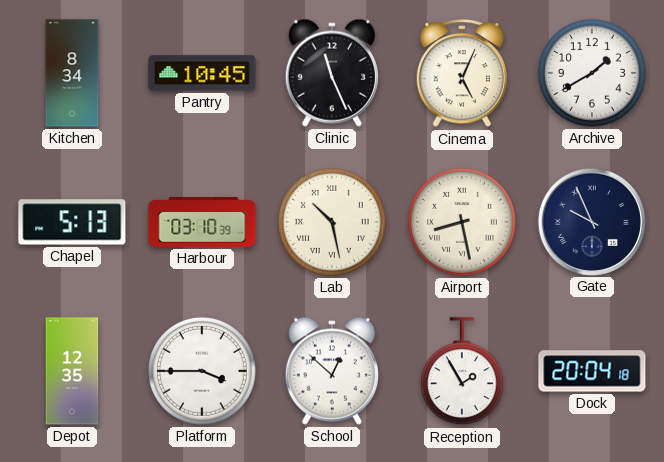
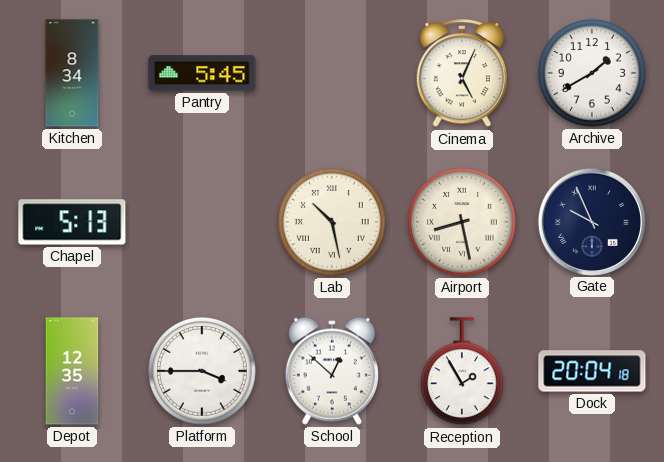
Pantry: 10:45 -> 5:45 (202, 73)
Clinic: 11:26 -> none (332, 73)
Harbour: 03:10 -> none (202, 222)
